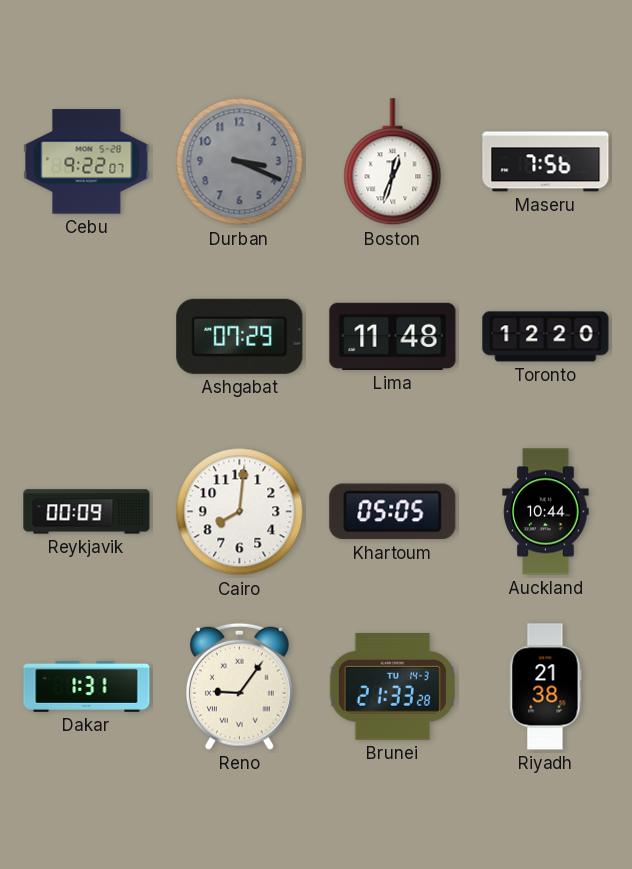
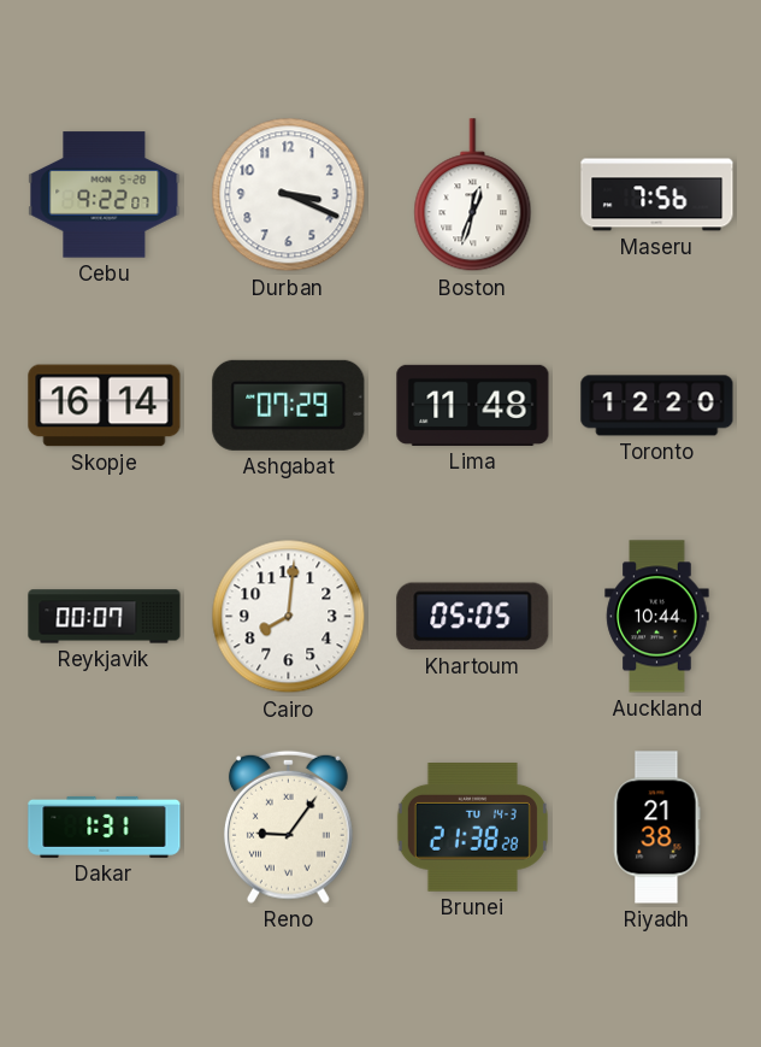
Durban dial: grey -> white (289, 195)
Skopje: none -> 16:14 (105, 406)
Reykjavik: 00:09 -> 00:07 (105, 617)
Brunei: 21:33 -> 21:38 (472, 828)
